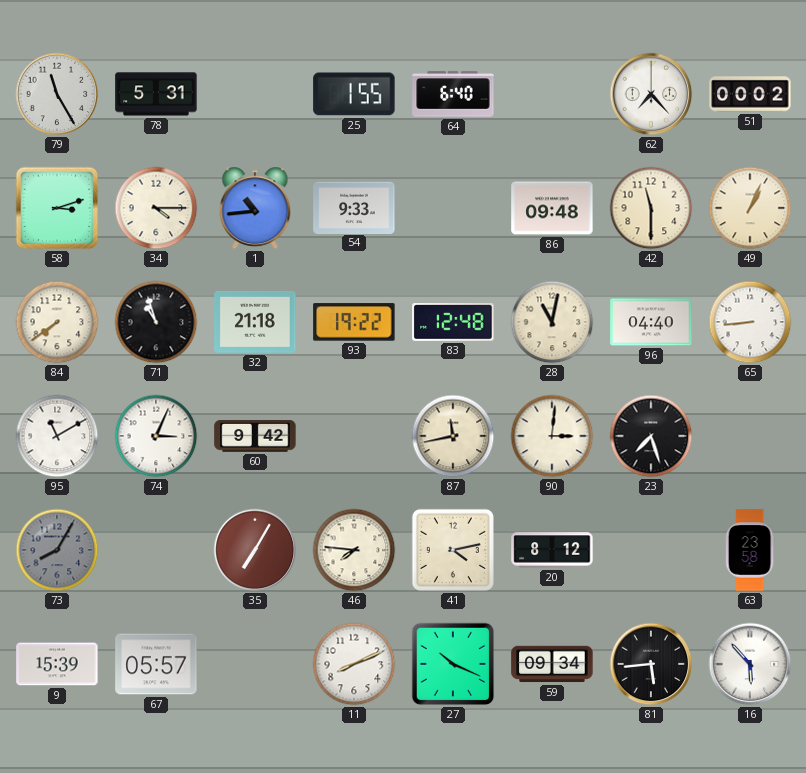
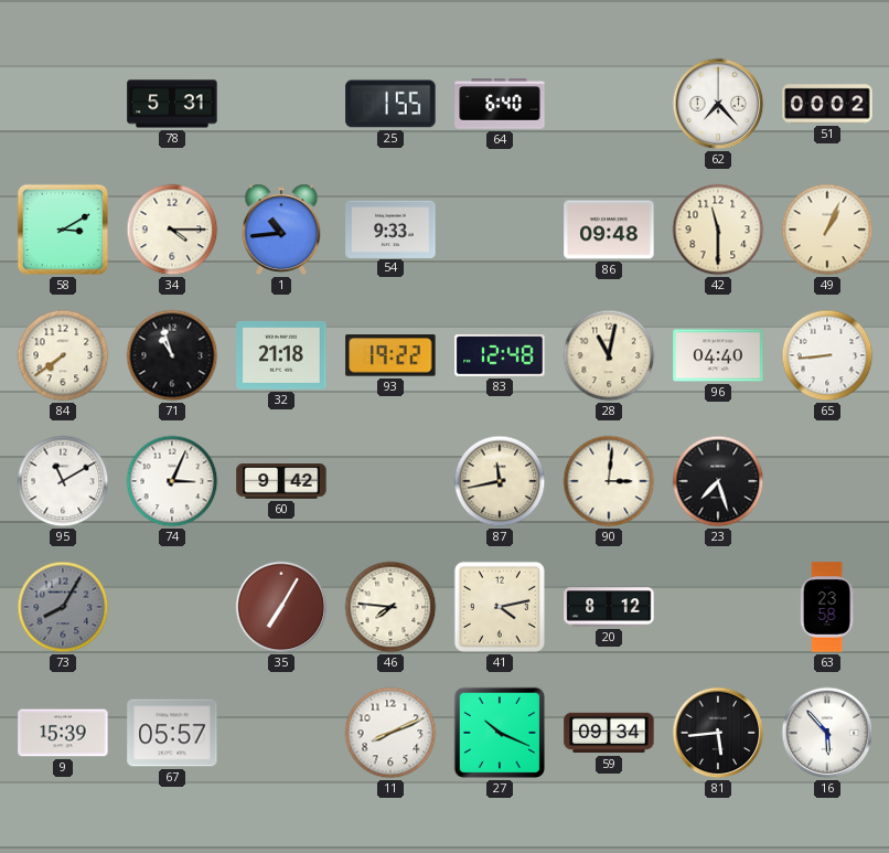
79: 11:25 -> none (57, 94)
58: 3:12 -> 3:10 (63, 230)
